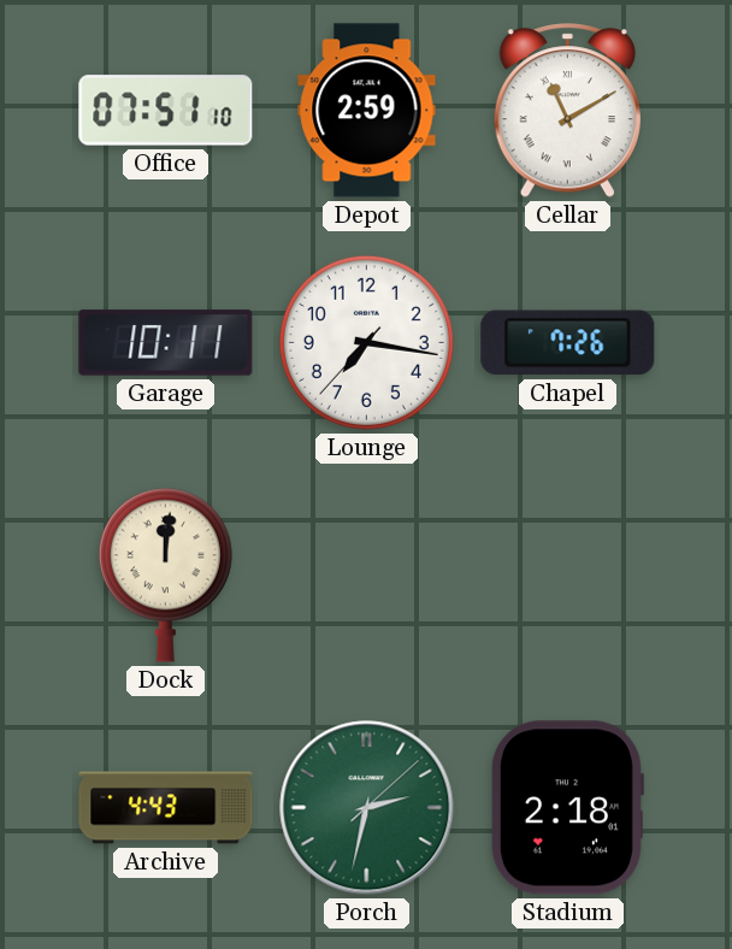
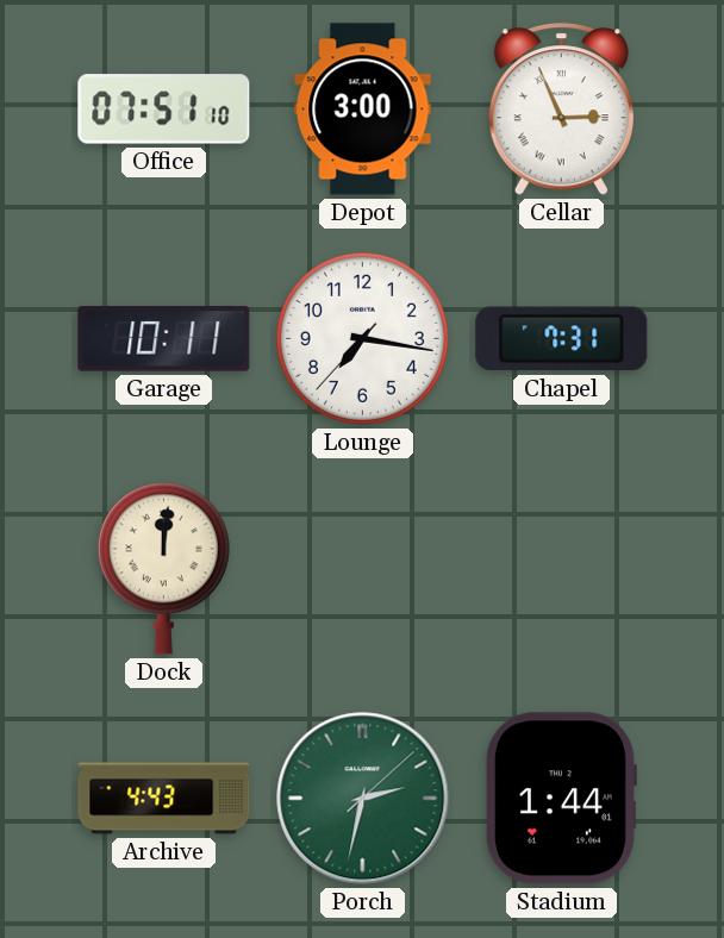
Depot: 2:59 -> 3:00 (363, 110)
Cellar: 11:10 -> 2:56 (561, 110)
Chapel: 7:26 -> 7:31 (562, 339)
Stadium: 2:18 -> 1:44 (561, 799)
